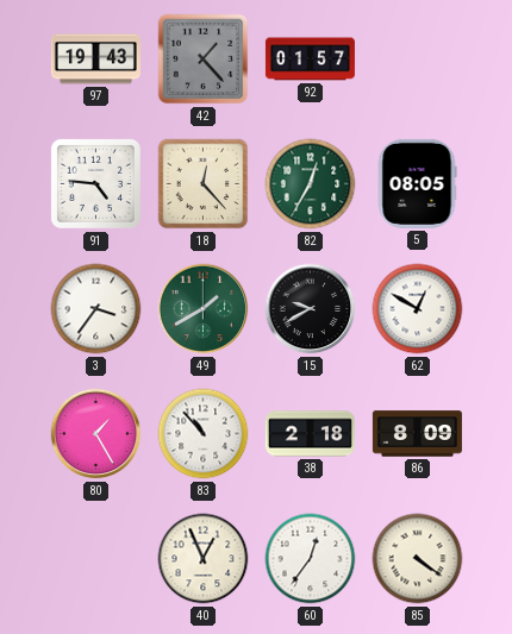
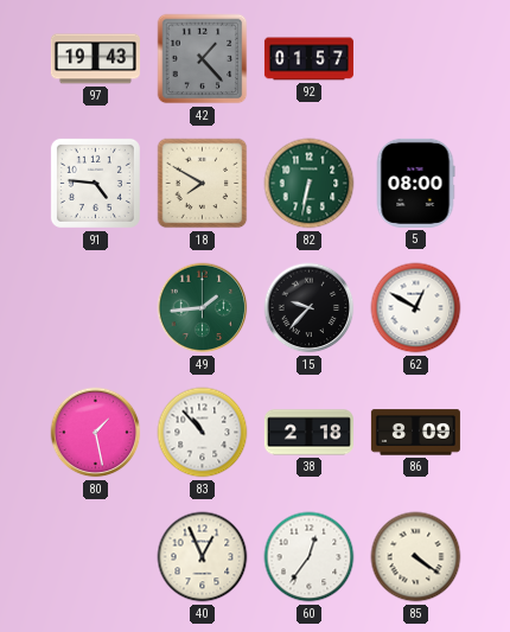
18: 12:23 -> 7:50 (203, 184)
82: 12:35 -> 6:32 (310, 184)
5: 08:05 -> 08:00 (415, 183)
3: 3:36 -> none (96, 309)
49: 1:40 -> 1:44 (203, 308)
15: 9:40 -> 9:37 (310, 308)
80: 1:25 -> 1:28 (96, 433)
